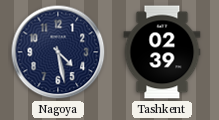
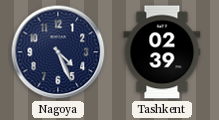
Nagoya: 4:28 -> 4:26 (58, 52)
